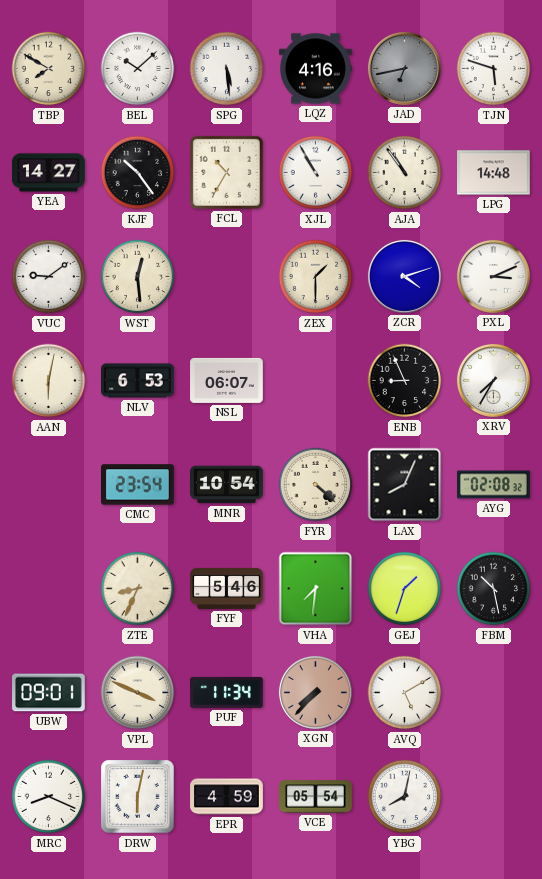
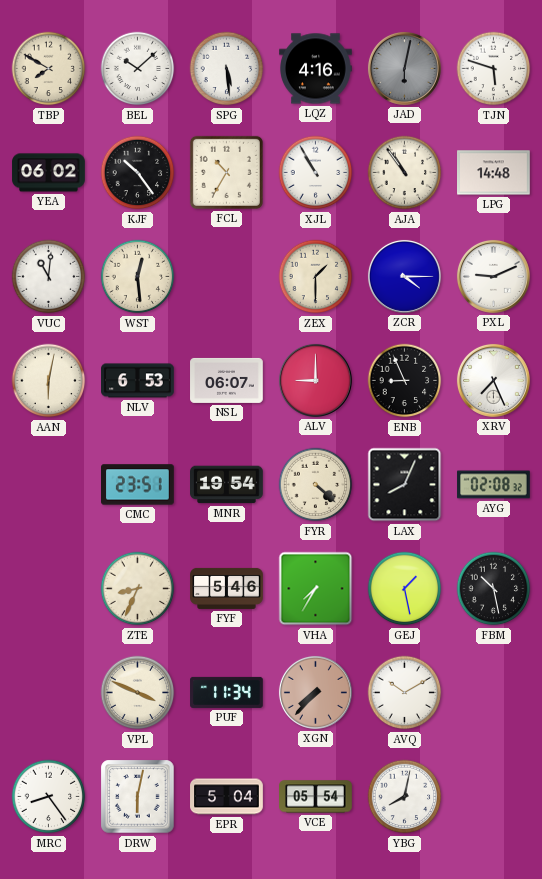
JAD: 6:43 -> 6:02 (404, 68)
YEA: 14:27 -> 06:02 (49, 173)
VUC: 9:09 -> 11:01 (49, 277)
ZCR: 4:12 -> 4:15 (404, 276)
PXL: 3:11 -> 9:11 (493, 276)
ALV: none -> 9:00 (315, 380)
XRV: 7:35 -> 7:26 (493, 380)
CMC: 23:54 -> 23:51 (138, 485)
MNR: 10:54 -> 19:54 (227, 485)
VHA: 7:31 -> 7:35 (316, 589)
GEJ: 1:33 -> 1:28 (405, 589)
UBW: 09:01 -> none (49, 693)
AVQ: 5:10 -> 10:10 (405, 693)
MRC: 8:19 -> 8:24 (49, 797)
EPR: 4:59 -> 5:04 (227, 797)
